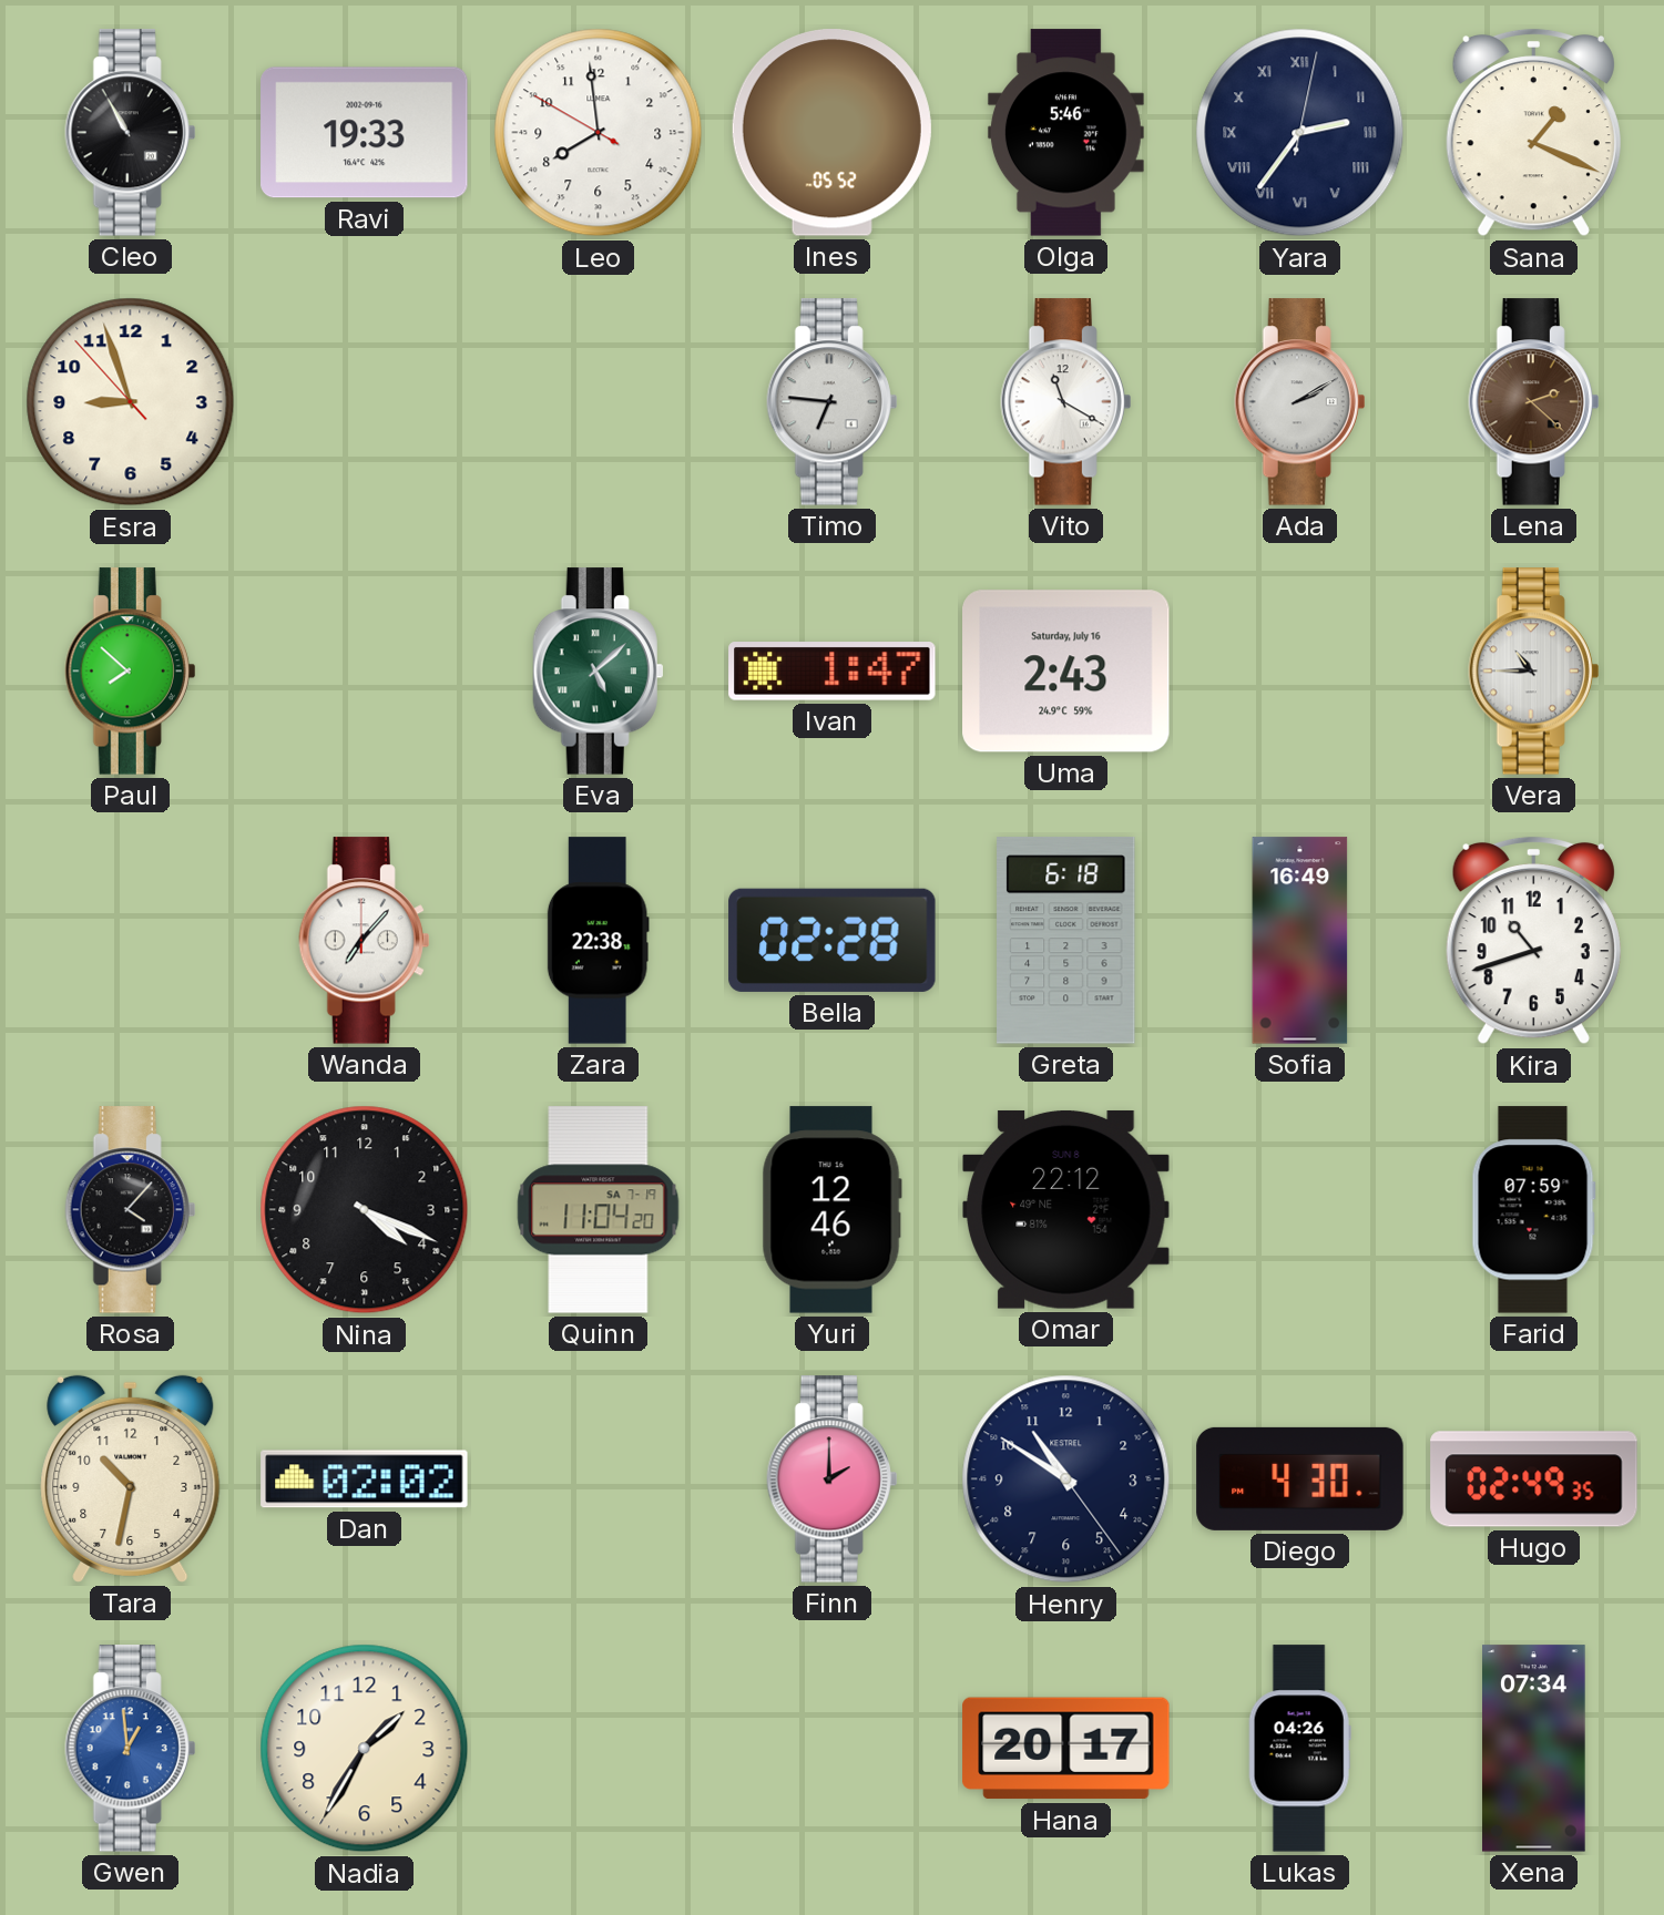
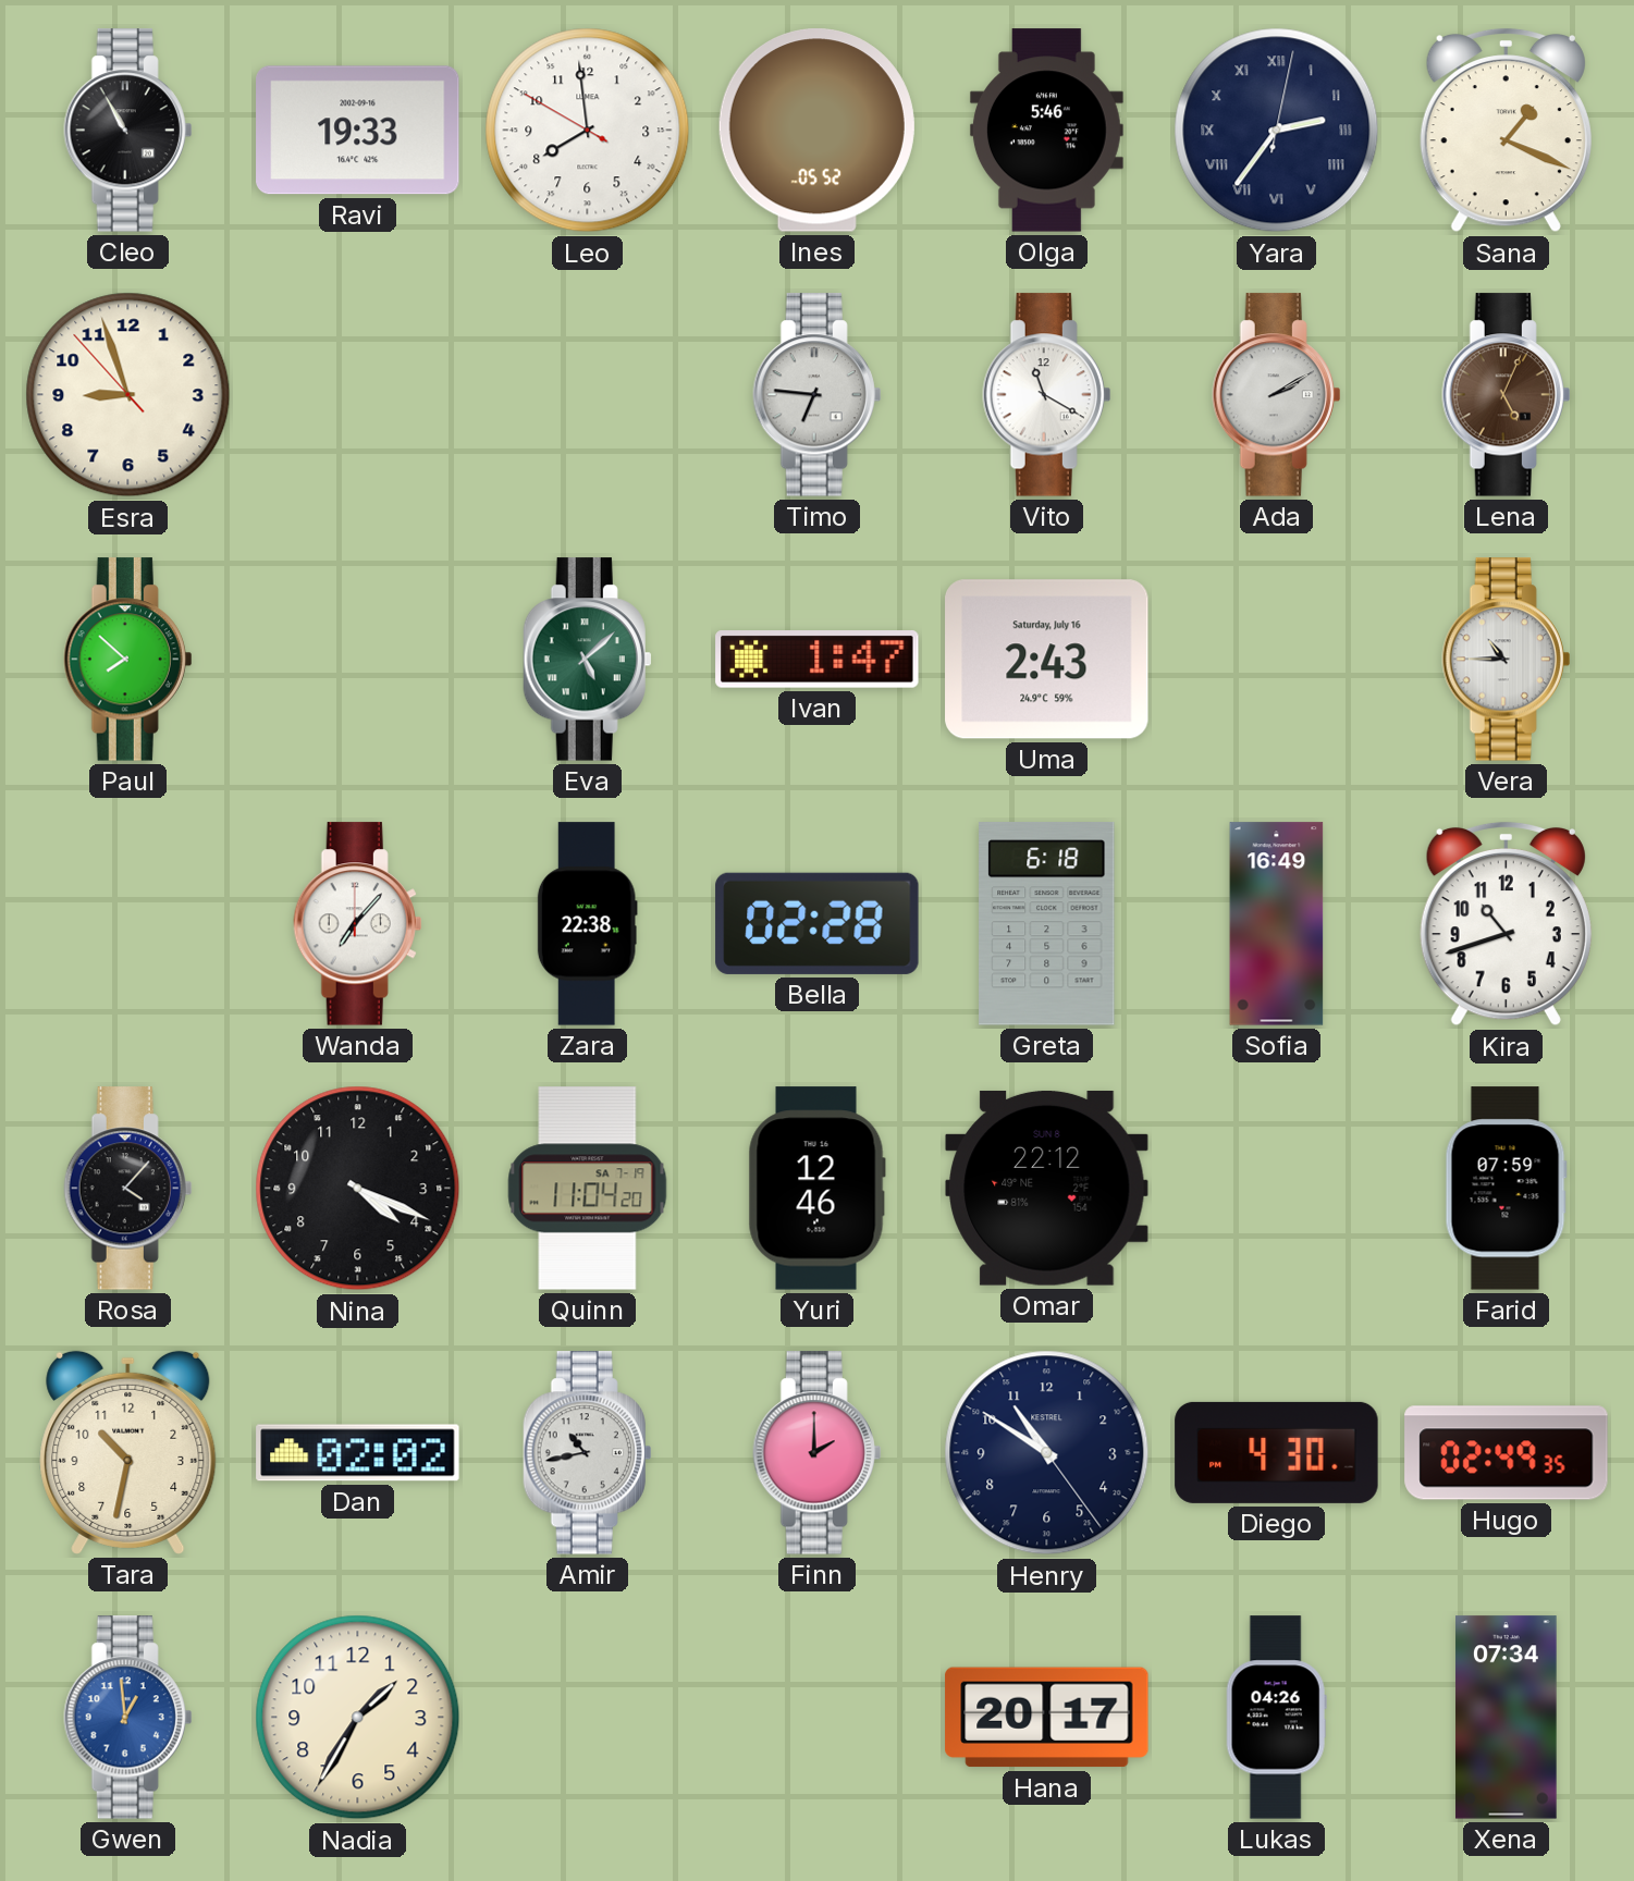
Lena: 2:22 -> 5:04 (1507, 395)
Amir: none -> 10:43 (588, 1453)
